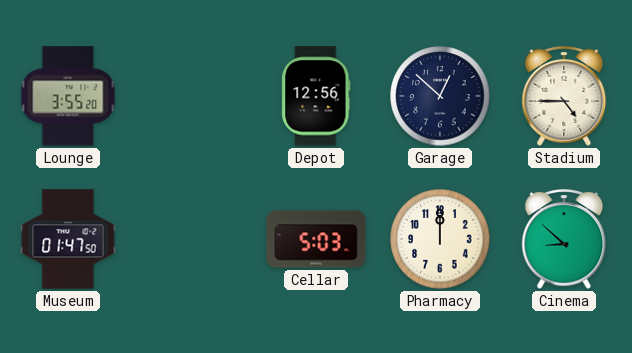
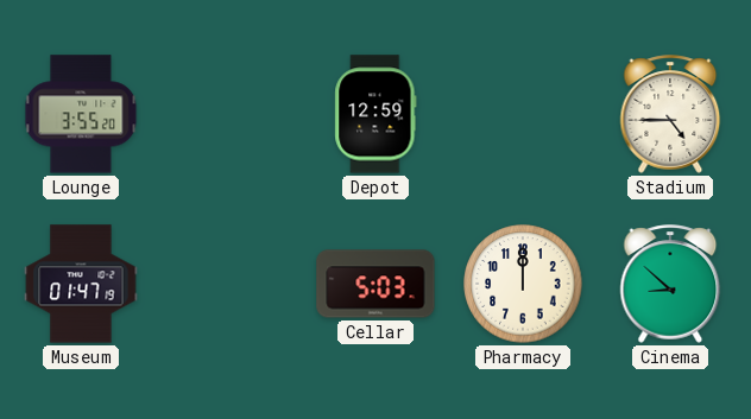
Depot: 12:56 -> 12:59 (375, 114)
Garage: 12:52 -> none (440, 96)
Museum: 01:47:50 -> 01:47:19 (81, 284)
